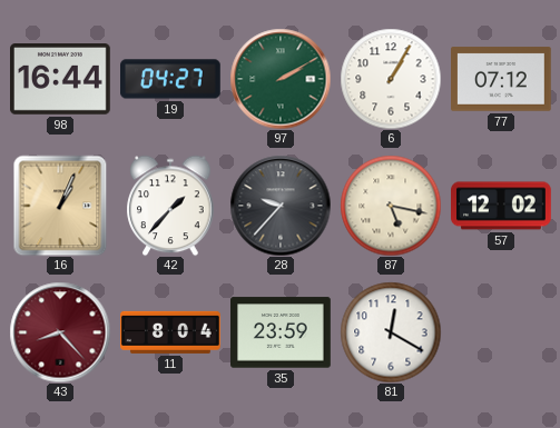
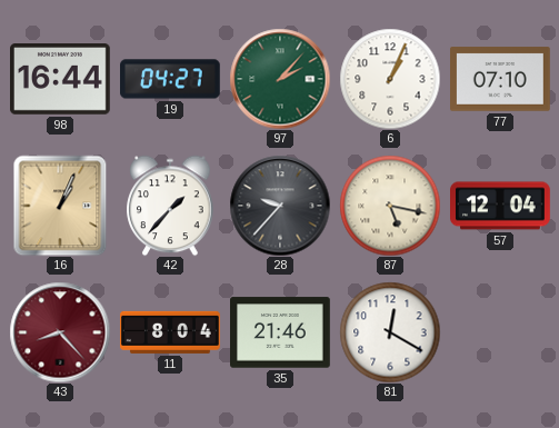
97: 2:10 -> 2:07 (280, 79)
6: 1:05 -> 1:04 (390, 79)
77: 07:12 -> 07:10 (501, 79)
57: 12:02 -> 12:04 (501, 206)
35: 23:59 -> 21:46 (281, 332)
